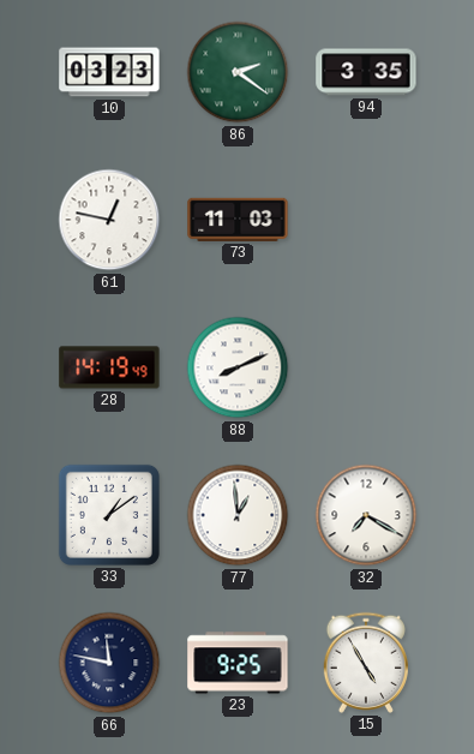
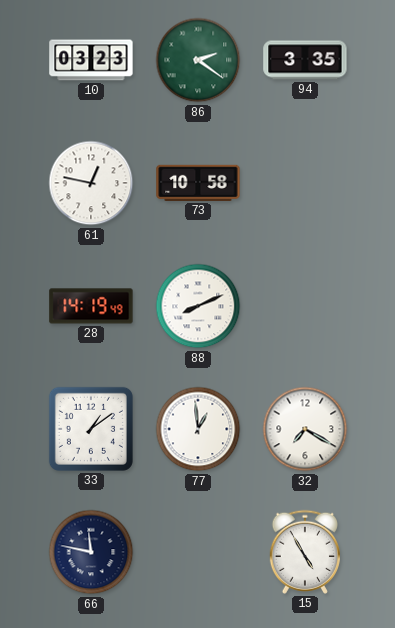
73: 11:03 -> 10:58 (198, 183)
23: 9:25 -> none (238, 663)
